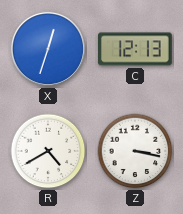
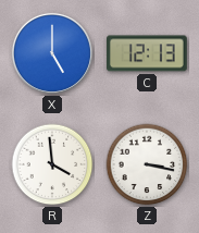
X: 12:33 -> 5:00 (52, 53)
R: 4:40 -> 3:59 (52, 164)
